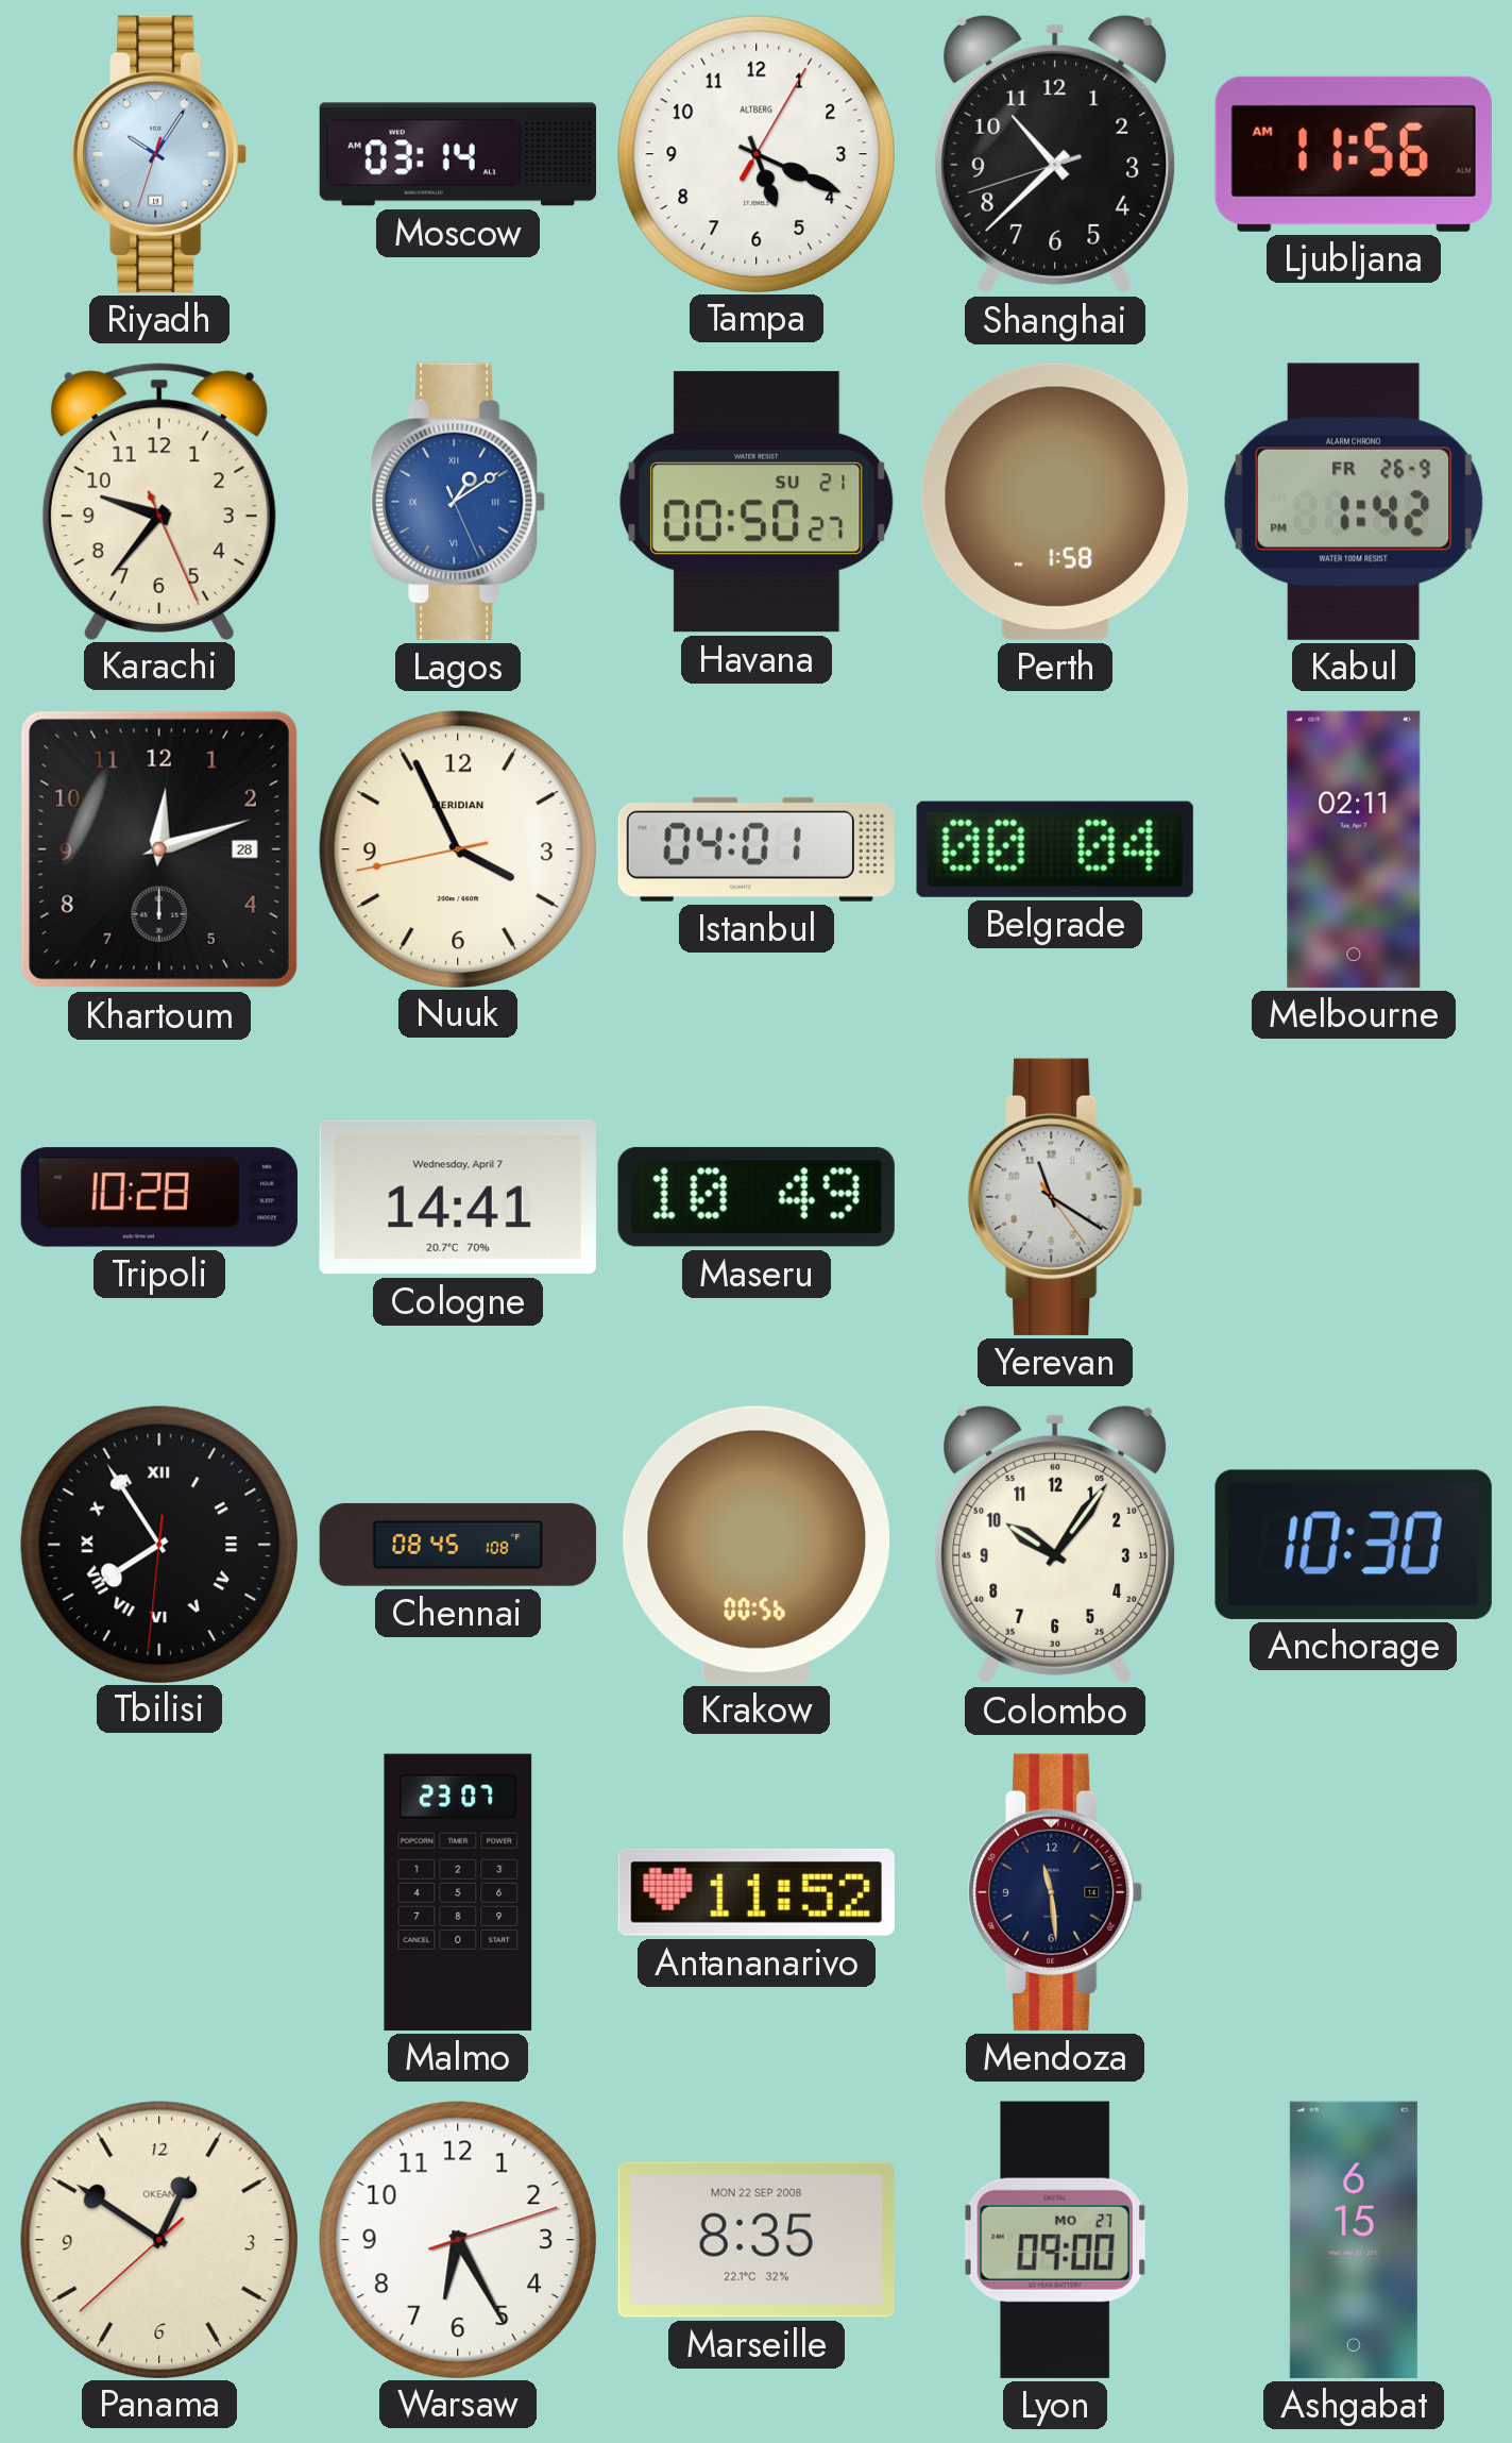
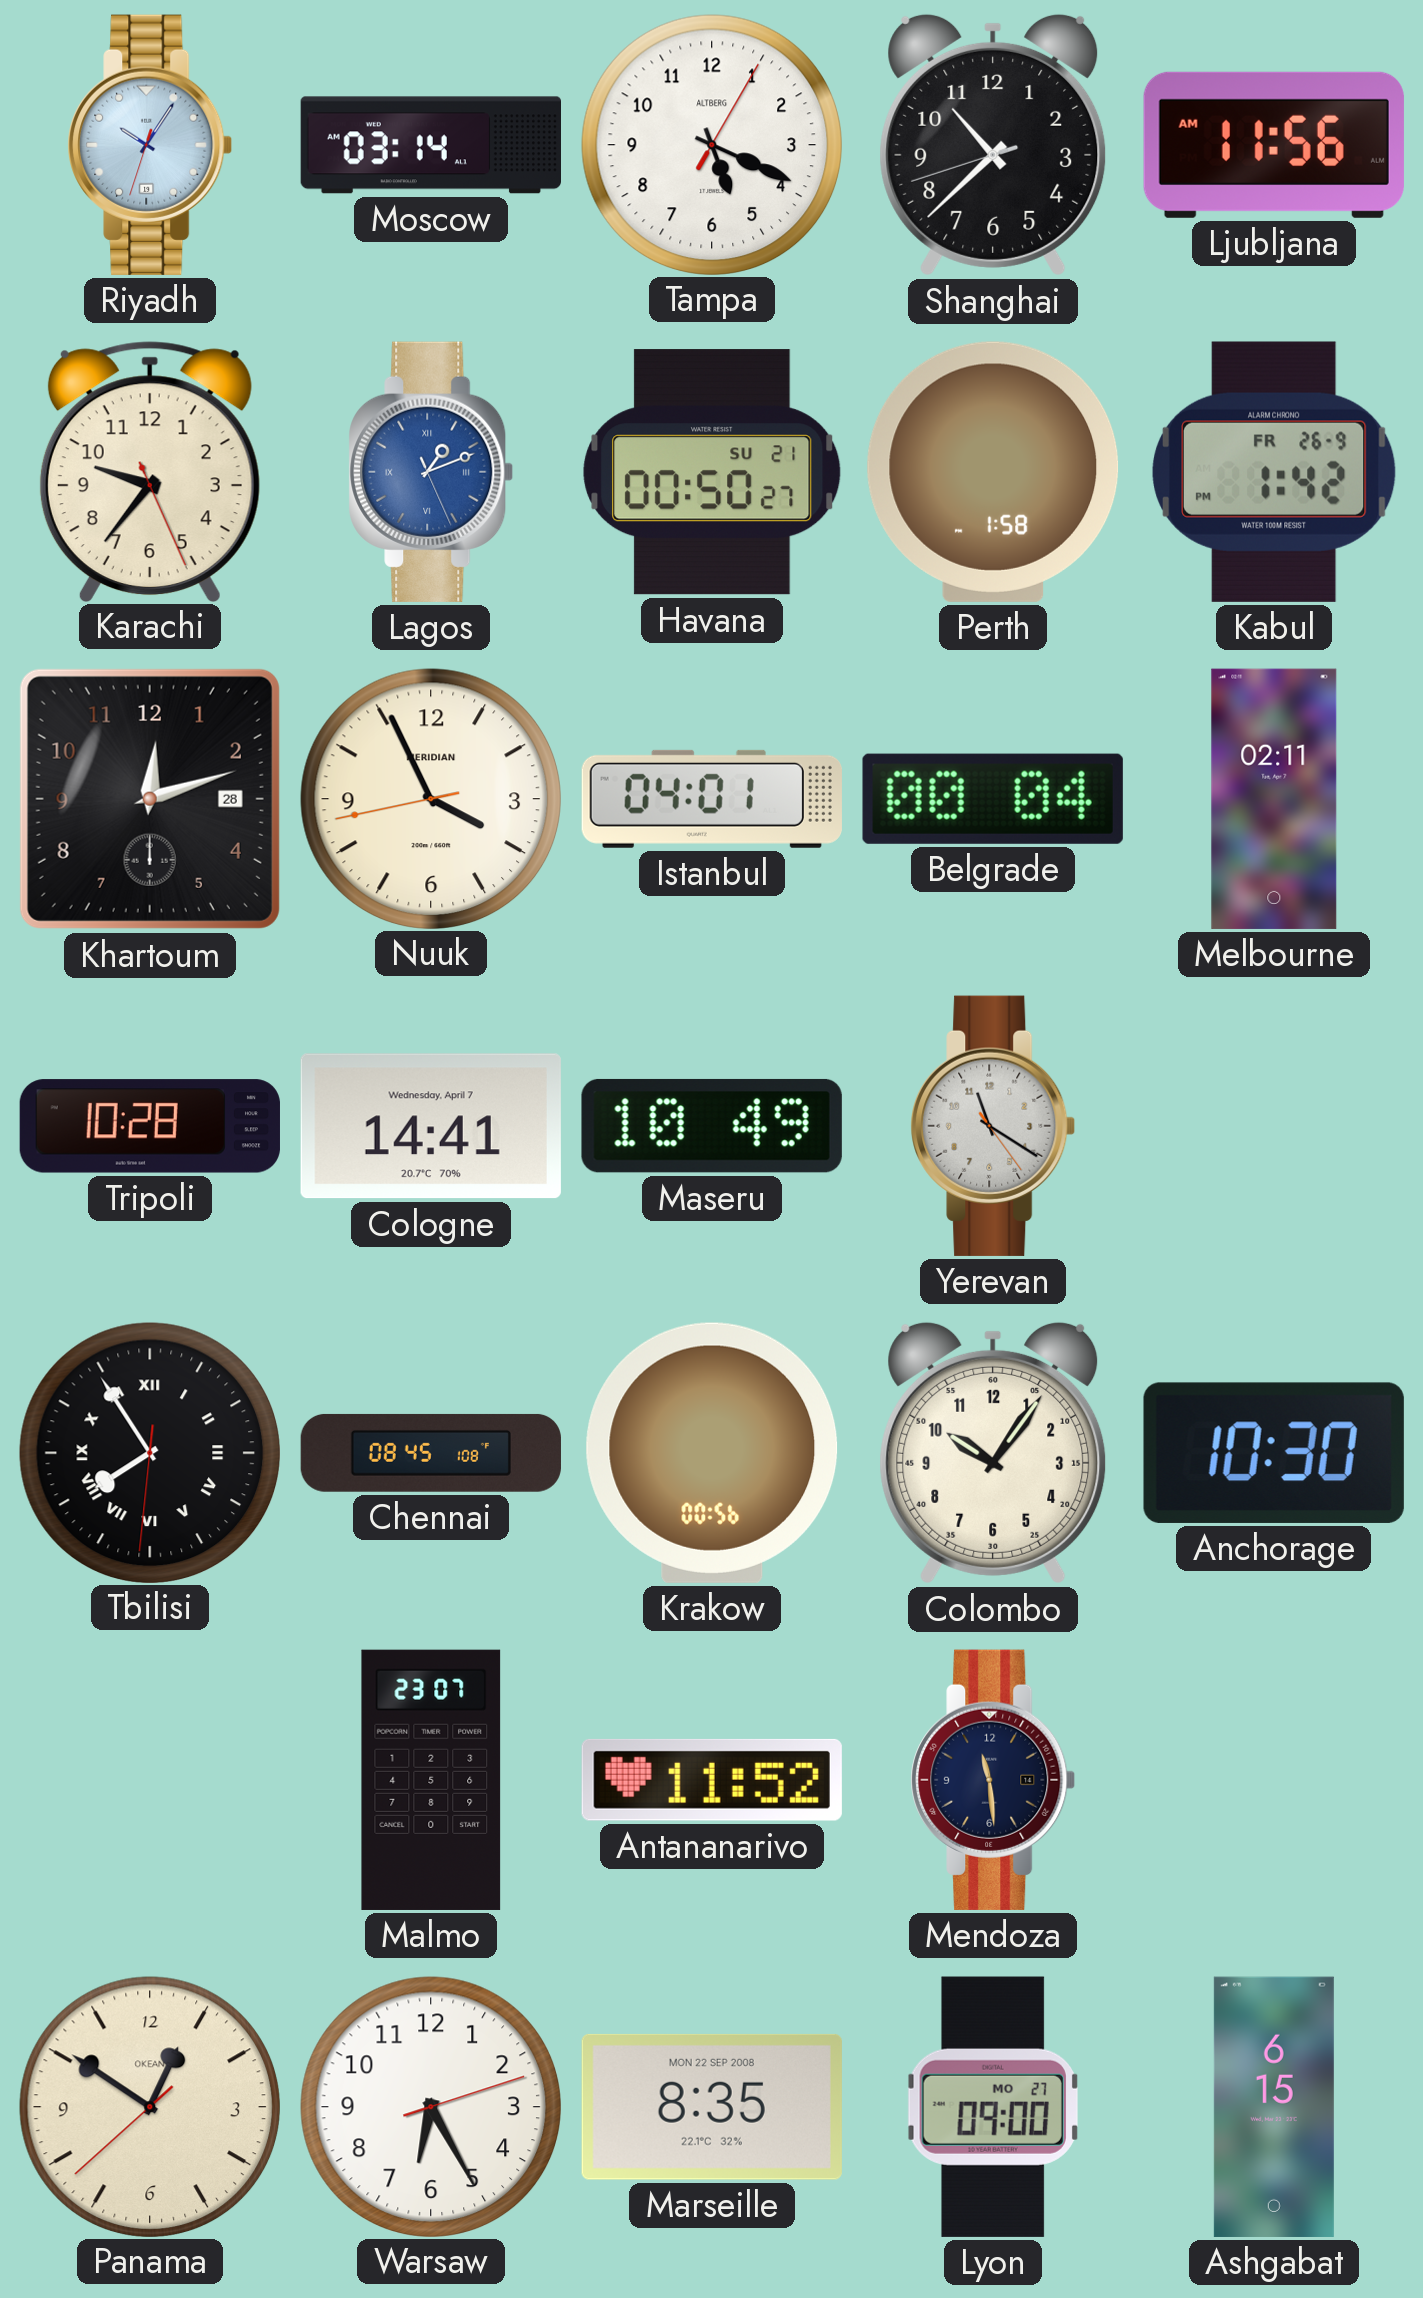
Lagos: 1:09 -> 1:11 (431, 472)
